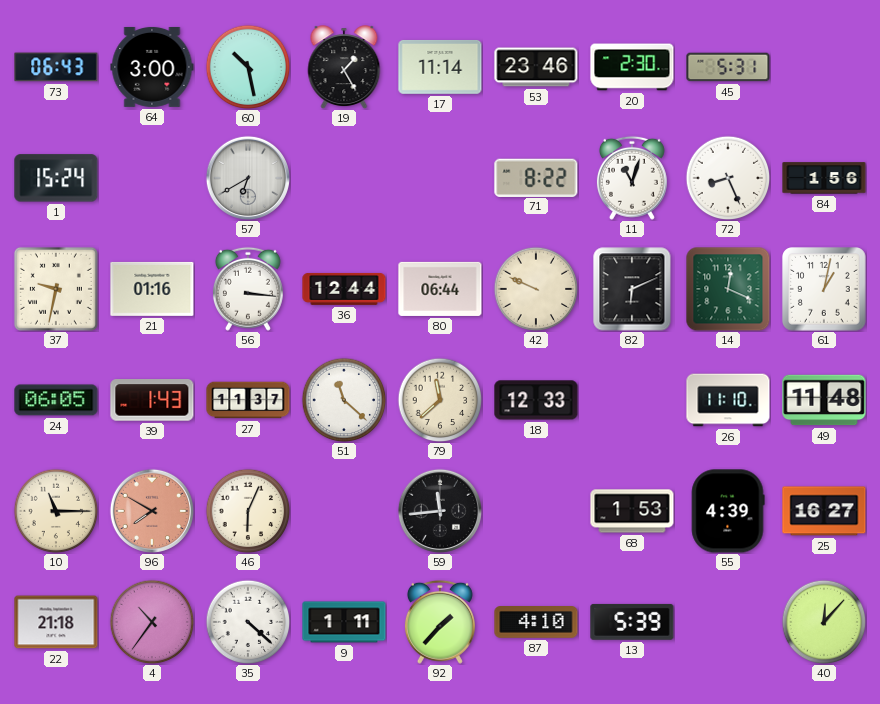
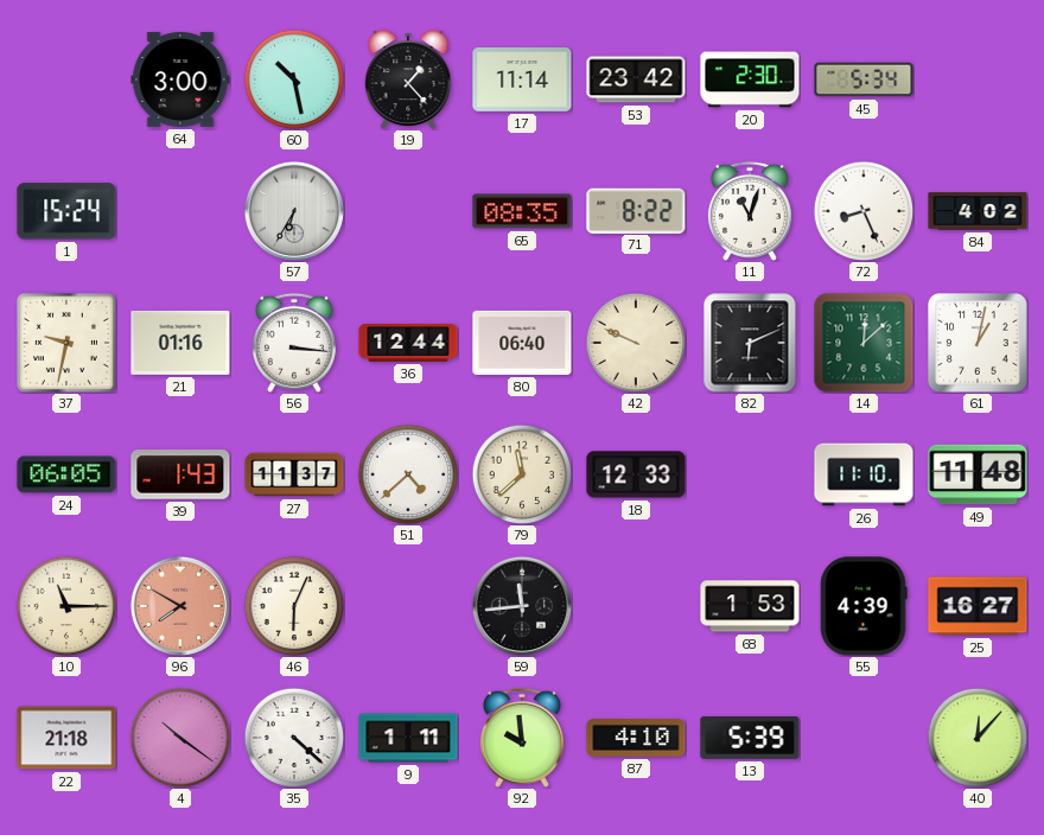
73: 06:43 -> none (56, 67)
19: 1:25 -> 1:23 (408, 79)
53: 23:46 -> 23:42 (636, 79)
45: 5:31 -> 5:34 (864, 79)
57: 6:40 -> 6:35 (294, 211)
65: none -> 08:35 (522, 211)
84: 1:56 -> 4:02 (978, 211)
80: 06:44 -> 06:40 (522, 343)
14: 12:19 -> 12:08 (864, 343)
51: 11:22 -> 4:38 (408, 474)
4: 10:36 -> 10:21 (180, 738)
92: 1:37 -> 9:59 (522, 738)
